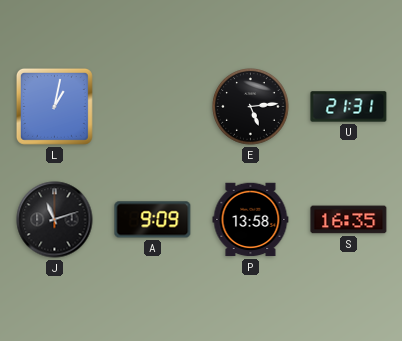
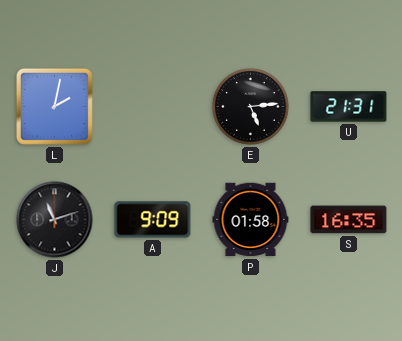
L: 1:02 -> 2:02 (54, 106)
P: 13:58 -> 01:58 (251, 220)
